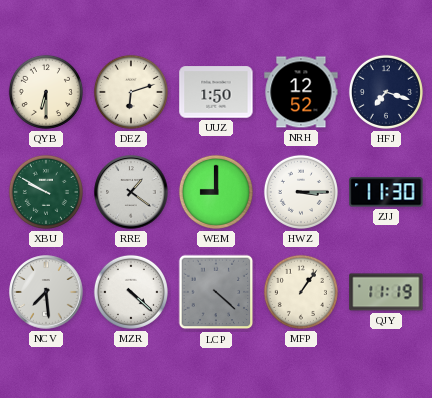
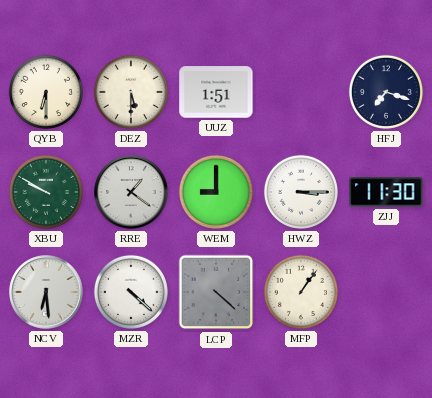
DEZ: 6:12 -> 5:30 (131, 92)
UUZ: 1:50 -> 1:51 (216, 92)
NRH: 12:52 -> none (301, 92)
NCV: 7:29 -> 6:29 (46, 292)
QJY: 11:19 -> none (386, 292)
